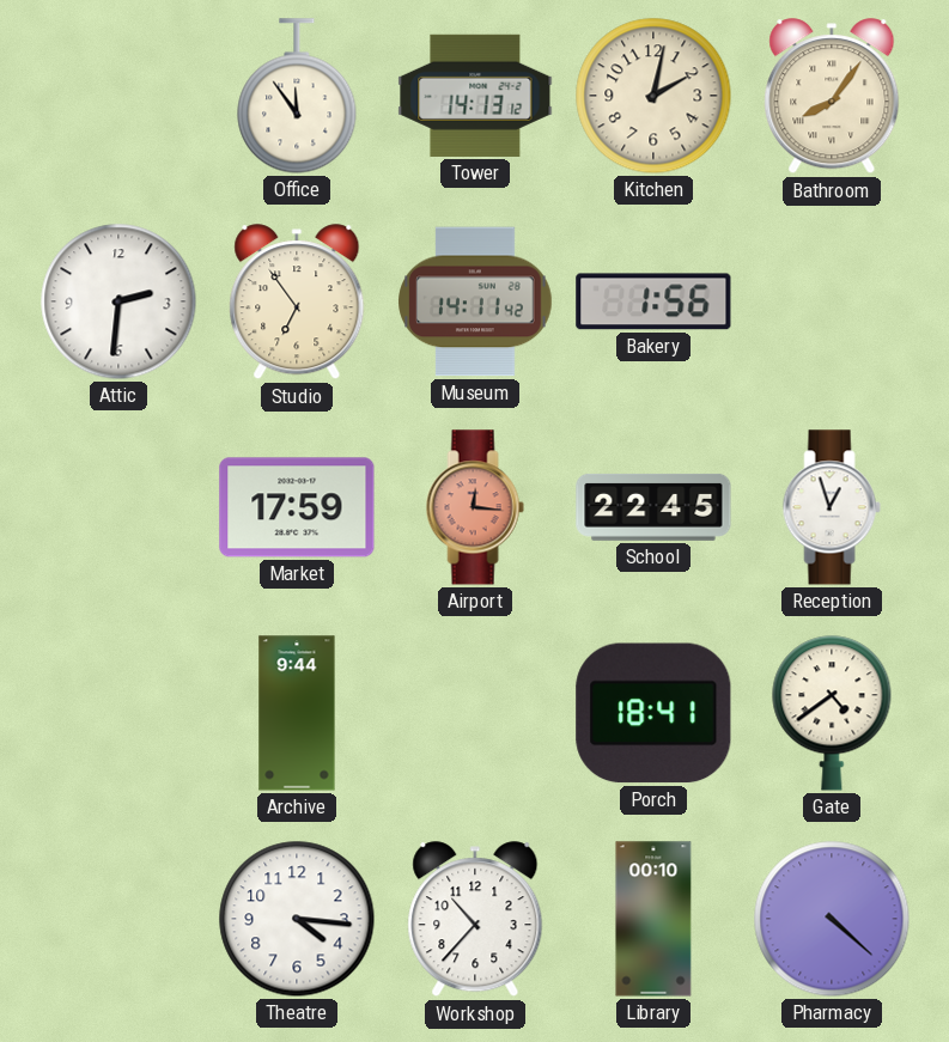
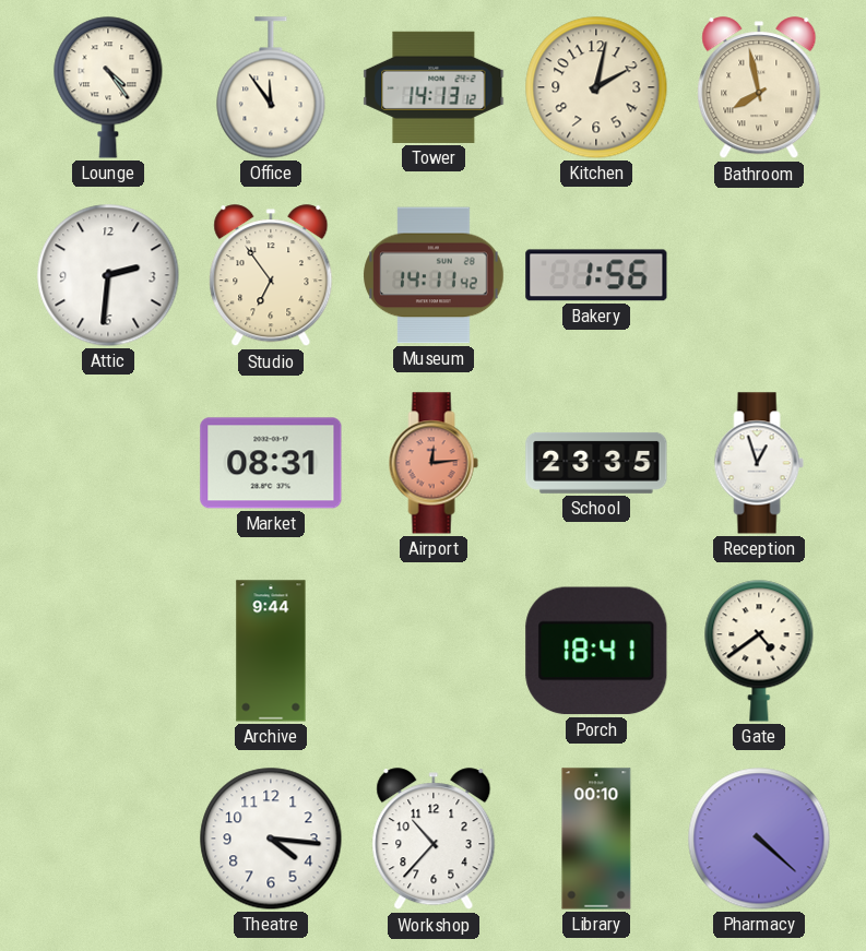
Lounge: none -> 4:24 (108, 87)
Bathroom: 8:06 -> 7:58 (759, 88)
Market: 17:59 -> 08:31 (271, 463)
Airport: 12:16 -> 12:14 (434, 463)
School: 22:45 -> 23:35 (596, 463)
